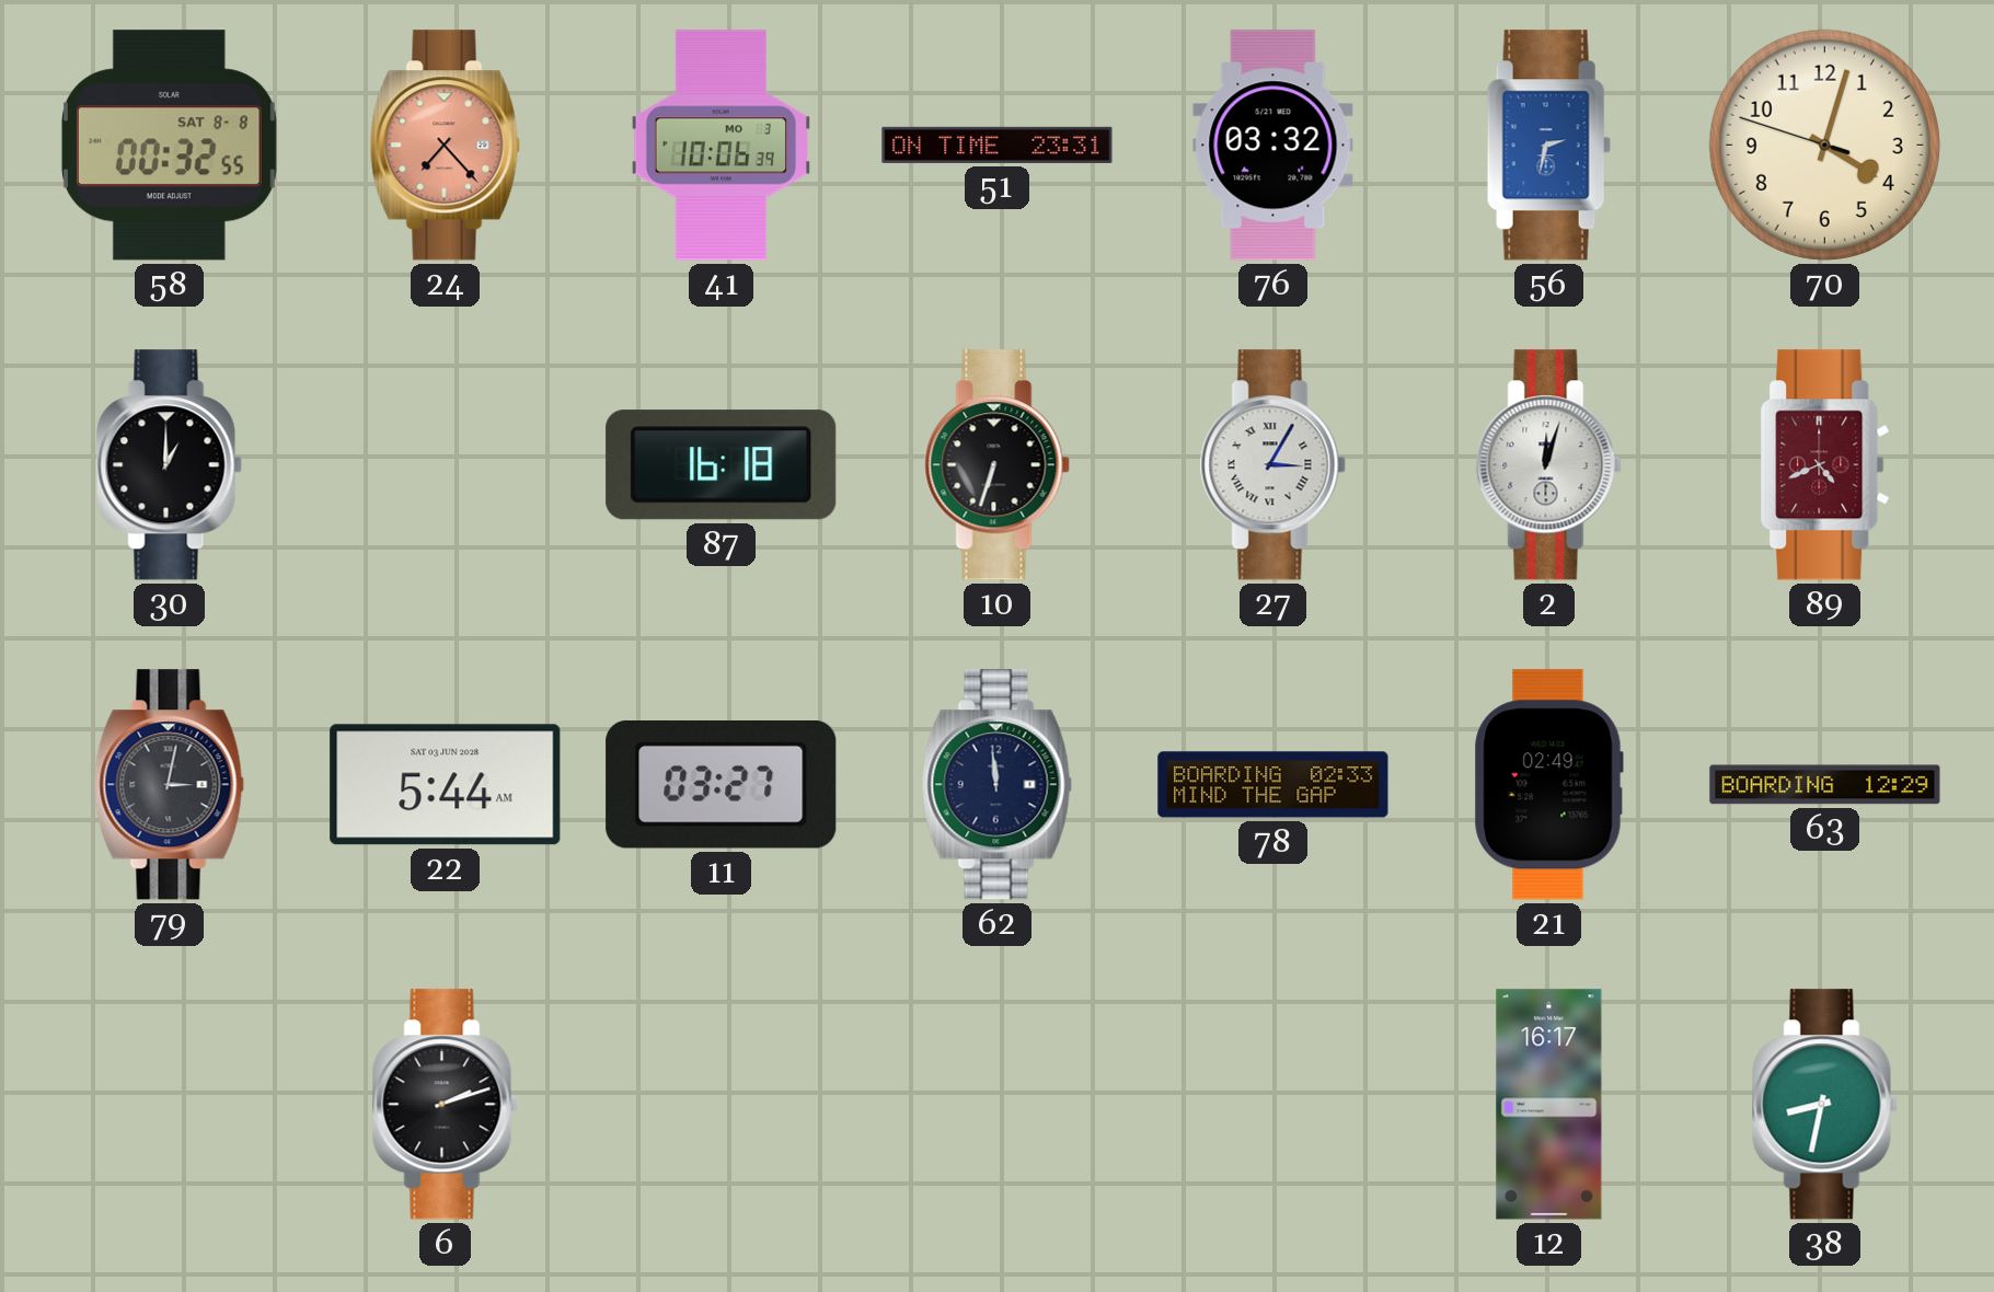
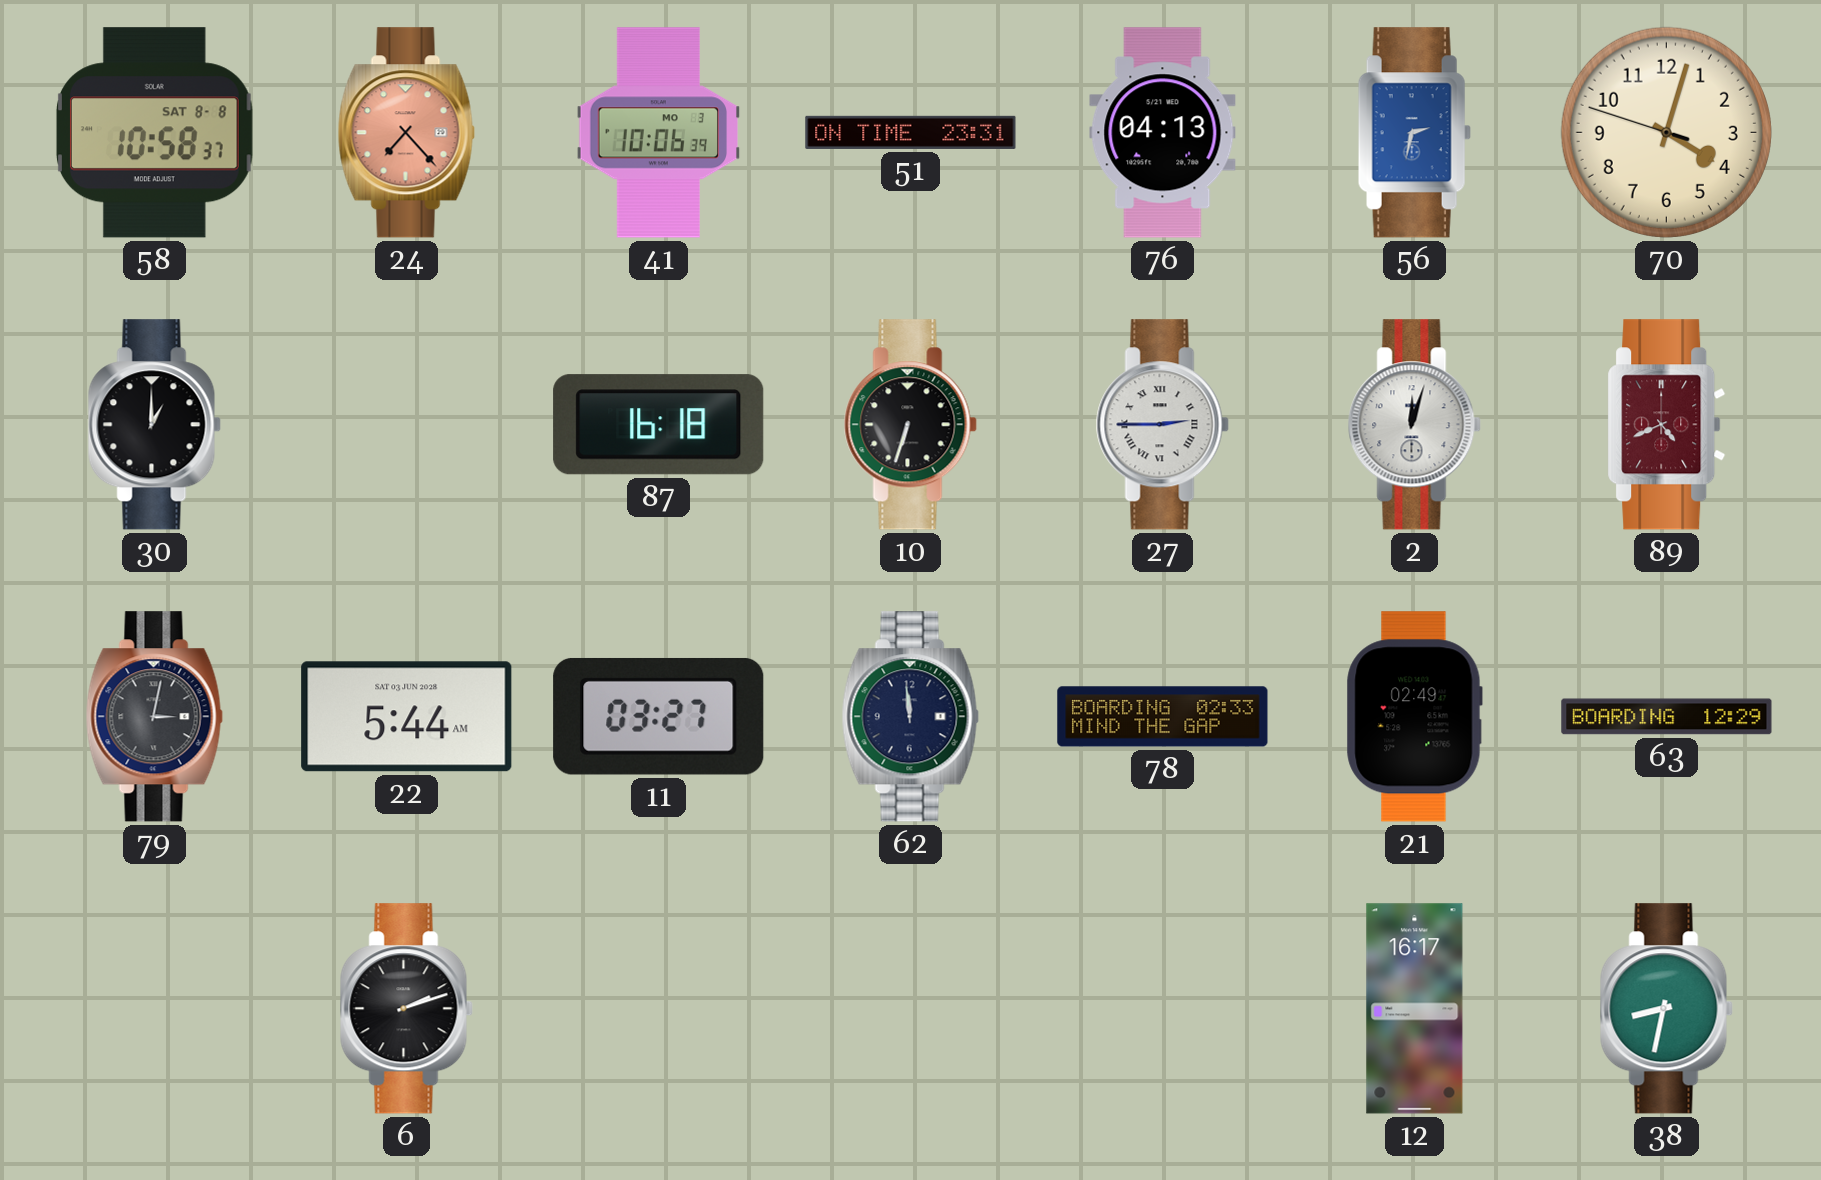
58: 00:32 -> 10:58 (154, 133)
76: 03:32 -> 04:13 (1163, 133)
27: 3:05 -> 2:45 (1162, 425)
